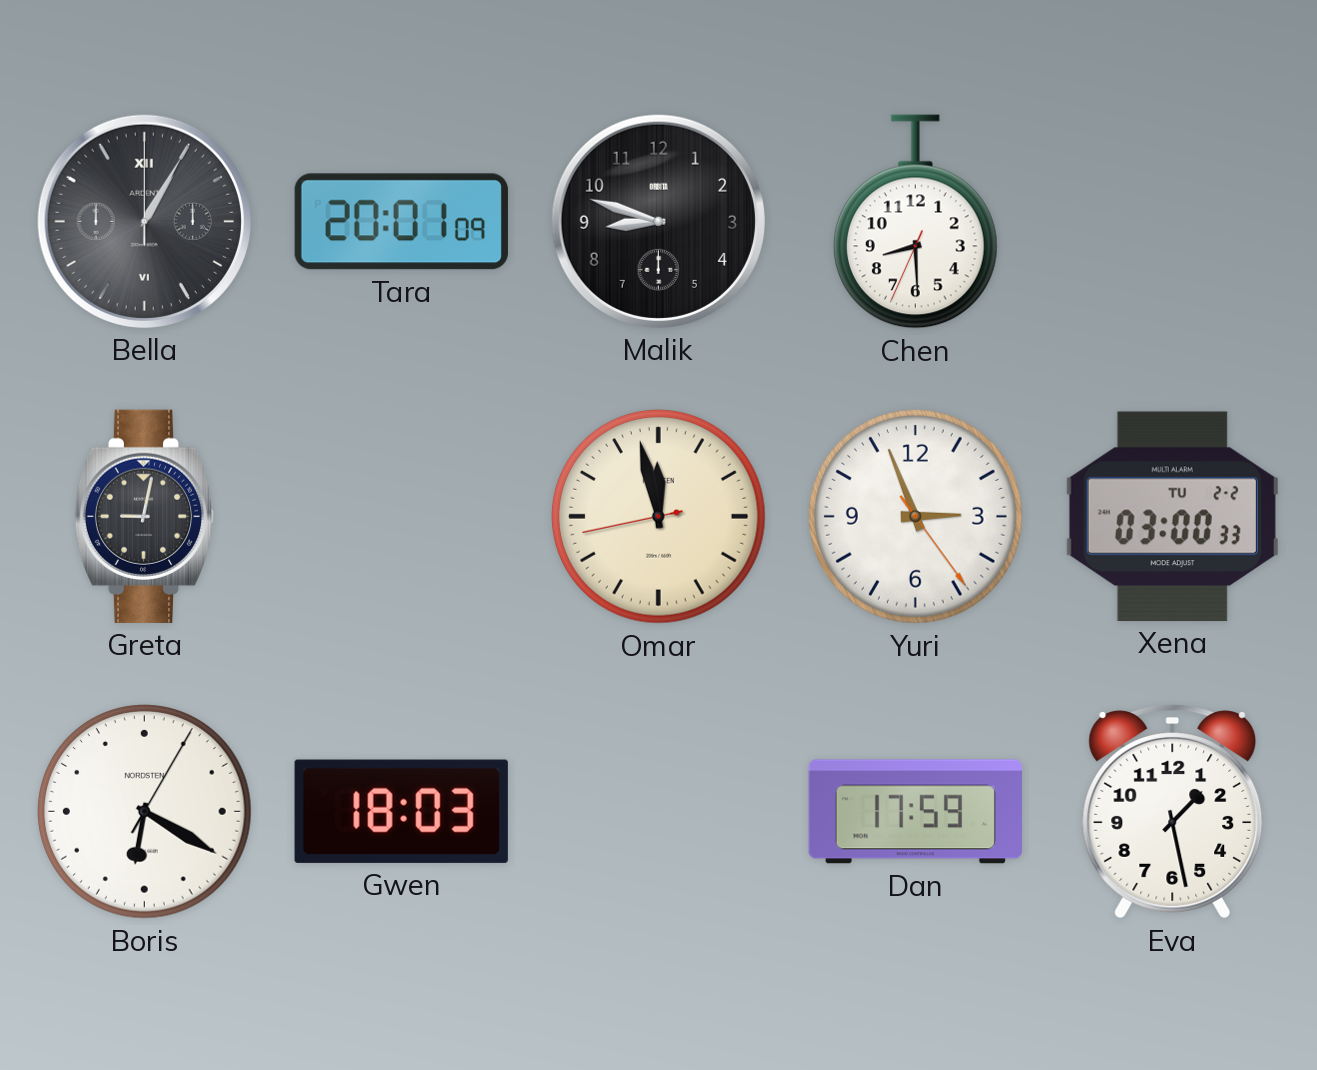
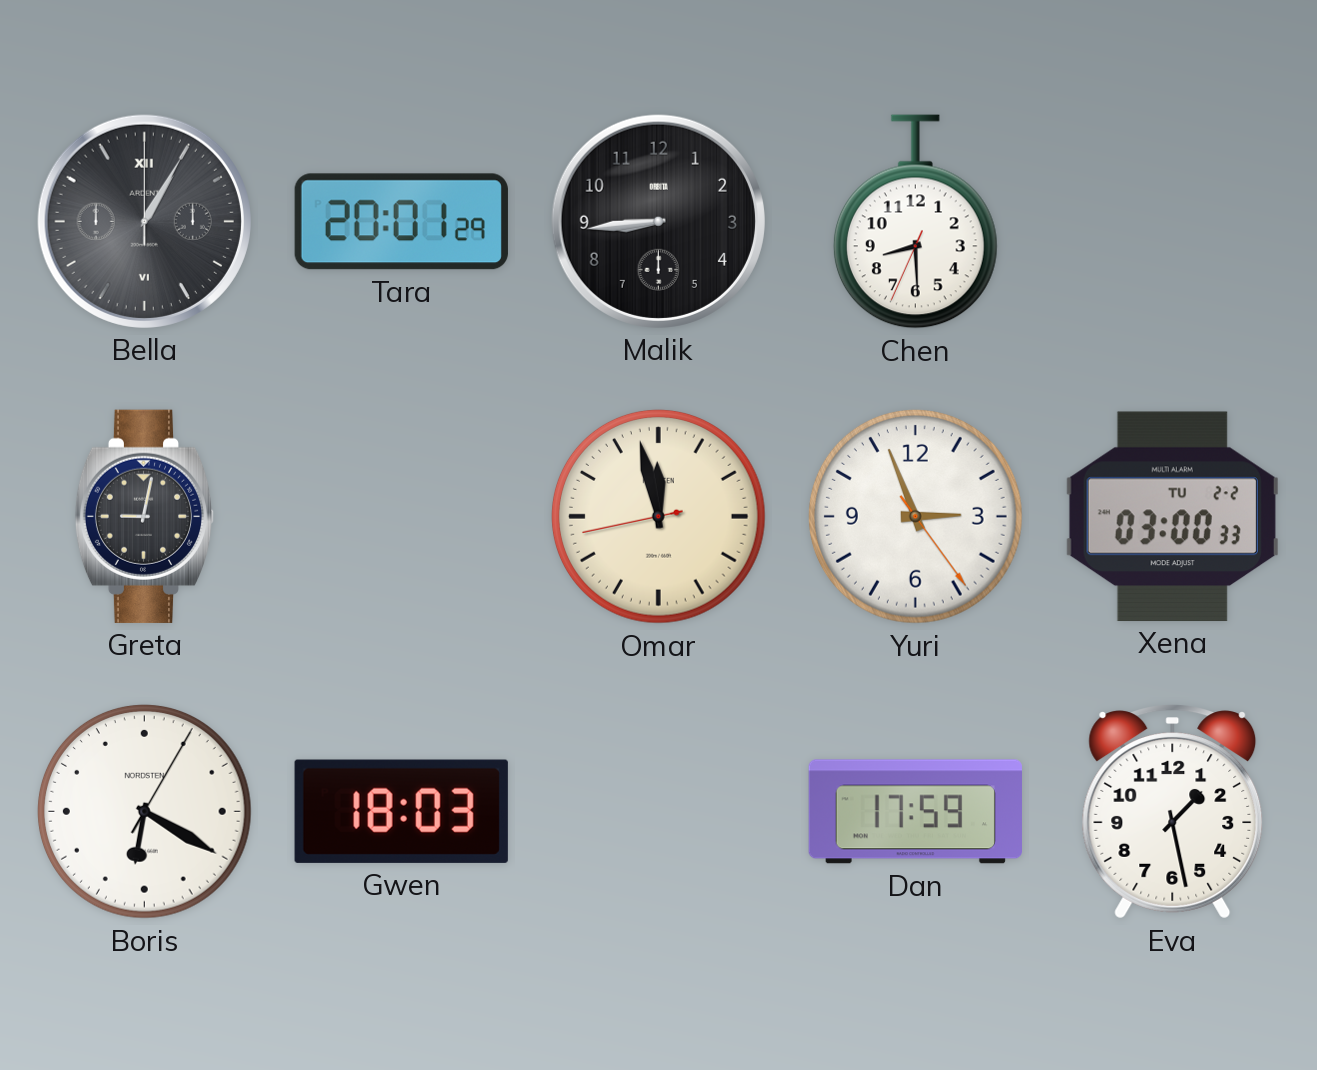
Tara: 20:01:09 -> 20:01:29 (401, 222)
Malik: 8:48 -> 8:44 (658, 221)
